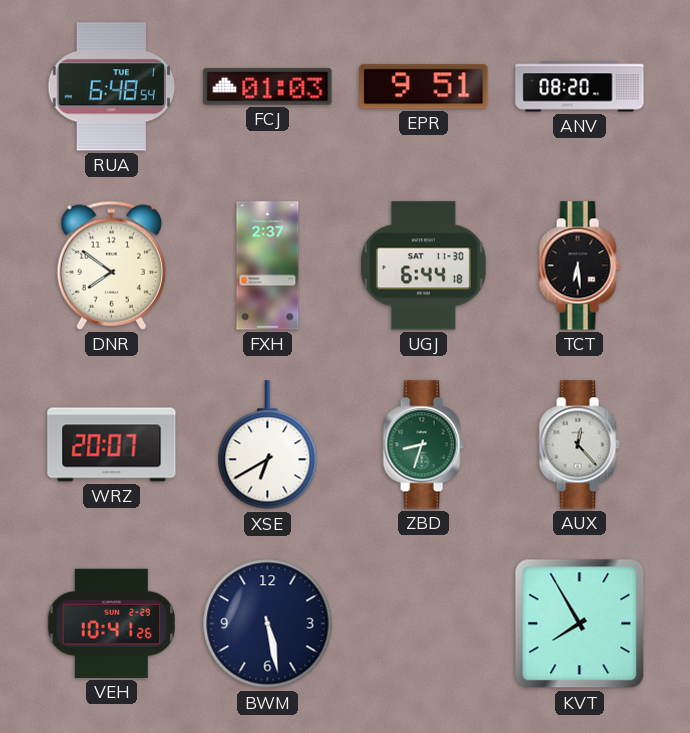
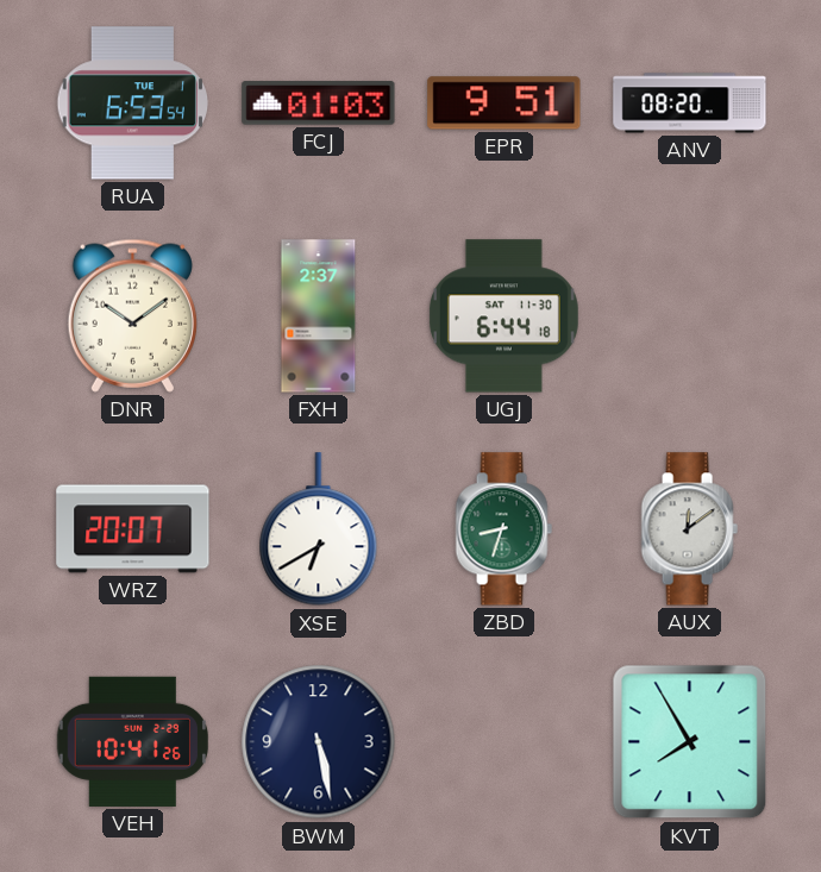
RUA: 6:48 -> 6:53 (132, 103)
DNR: 7:51 -> 10:09 (132, 315)
TCT: 6:29 -> none (579, 266)
AUX: 12:23 -> 12:09 (689, 529)
